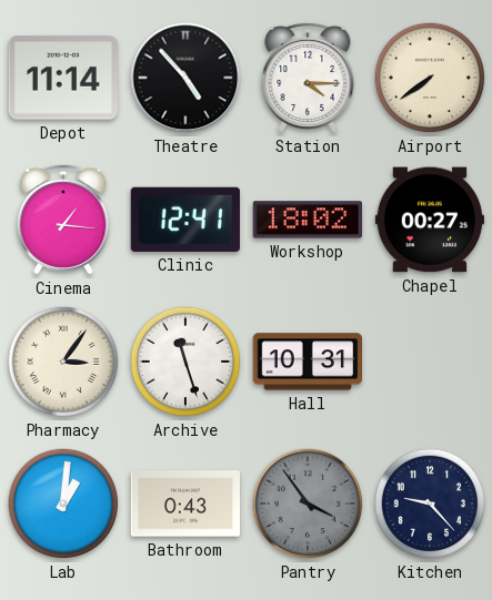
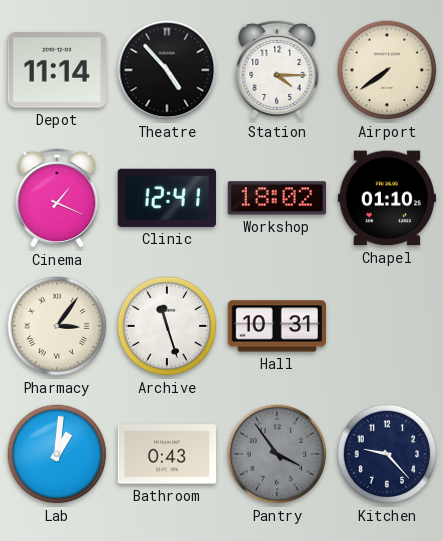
Cinema: 1:16 -> 1:19 (57, 198)
Chapel: 00:27 -> 01:10 (386, 198)
